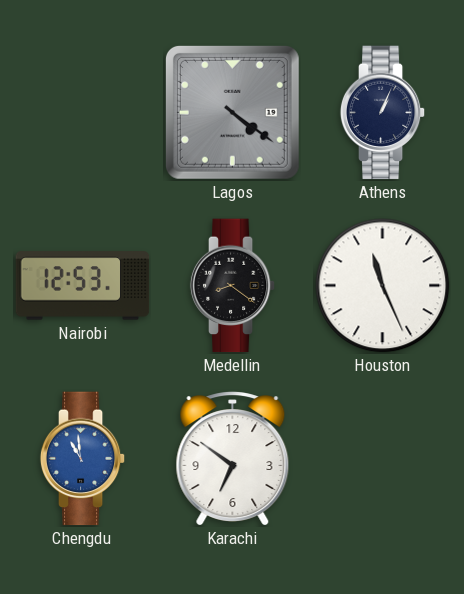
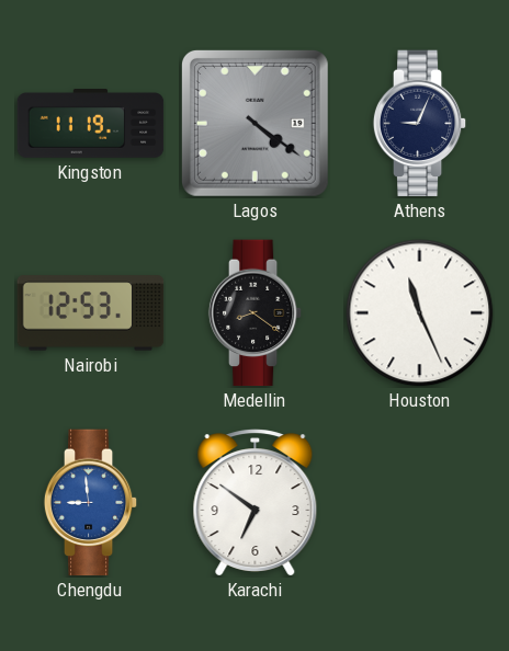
Kingston: none -> 11:19 (91, 124)
Athens: 1:04 -> 9:04 (420, 124)
Chengdu: 10:59 -> 8:59 (91, 503)
